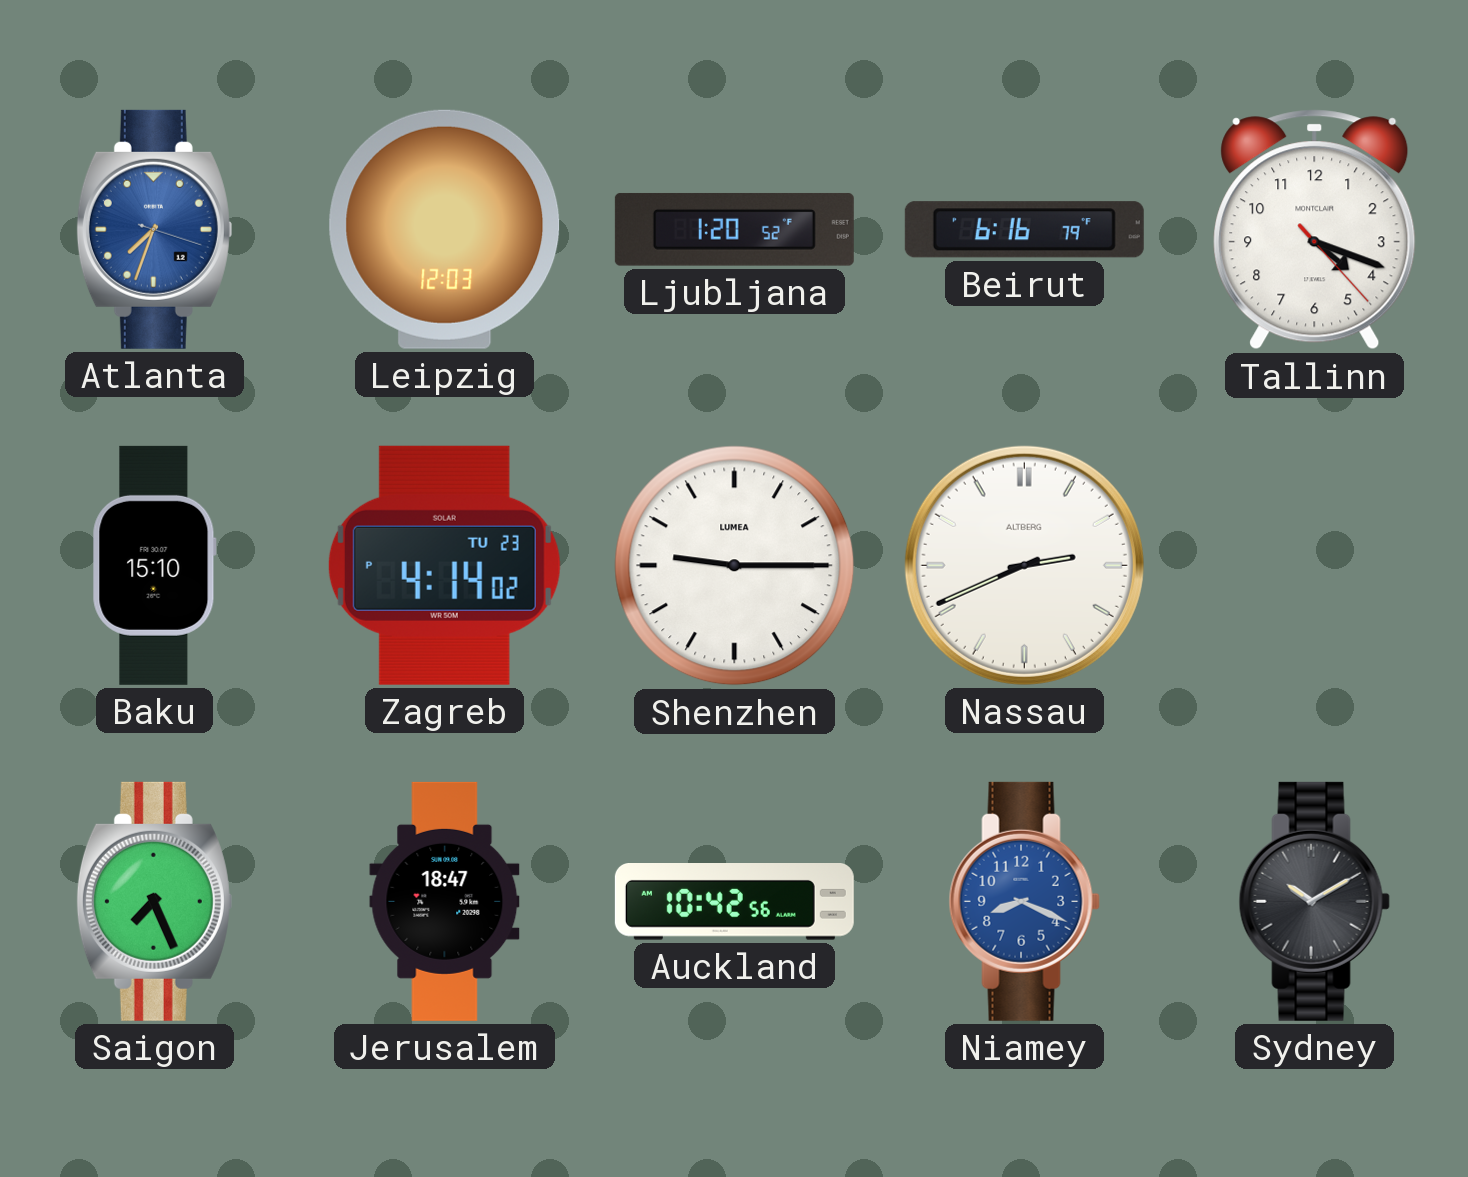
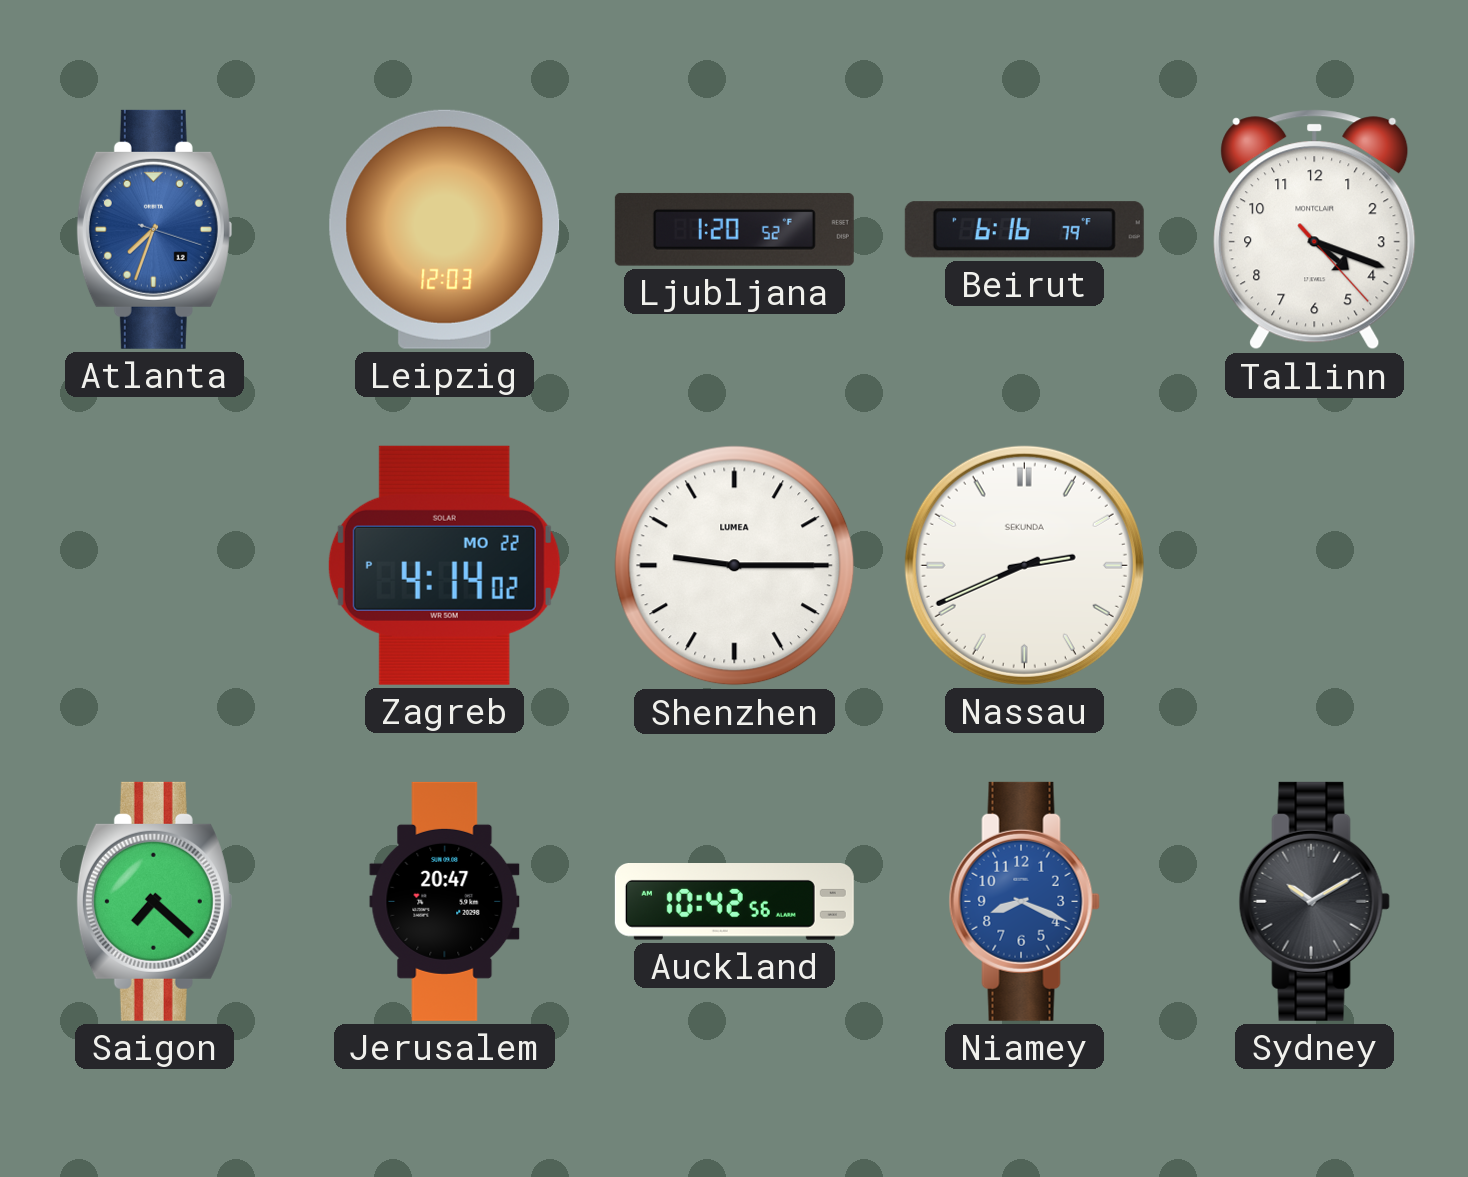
Baku: 15:10 -> none (154, 565)
Zagreb date: TU 23 -> MO 22 (444, 565)
Nassau brand: ALTBERG -> SEKUNDA (1024, 565)
Saigon: 7:26 -> 7:22 (154, 901)
Jerusalem: 18:47 -> 20:47 (445, 901)
